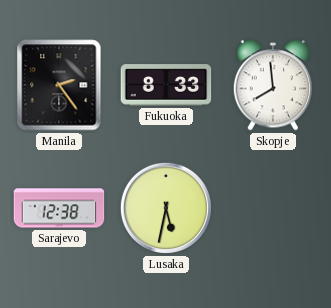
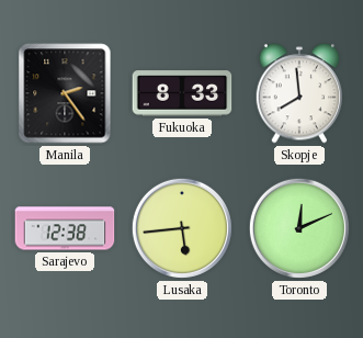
Lusaka: 5:32 -> 5:44 (182, 228)
Toronto: none -> 12:11 (299, 228)
